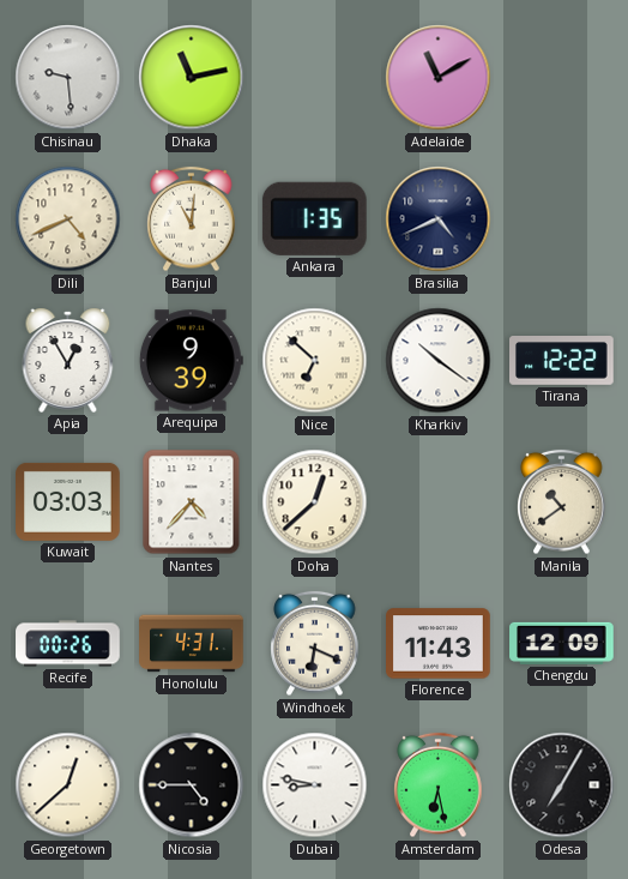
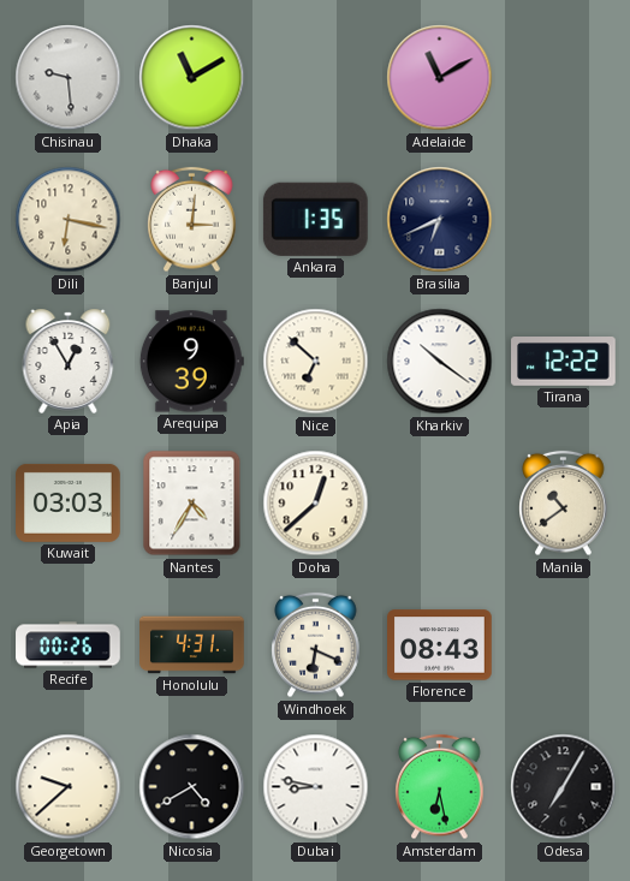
Dhaka: 11:13 -> 11:10 (192, 78)
Dili: 4:41 -> 6:17 (69, 220)
Banjul: 11:01 -> 3:01 (192, 220)
Brasilia: 4:41 -> 6:41 (440, 220)
Nantes: 4:37 -> 4:35 (192, 504)
Florence: 11:43 -> 08:43 (440, 645)
Chengdu: 12:09 -> none (562, 643)
Georgetown: 12:38 -> 9:38 (69, 787)
Nicosia: 4:45 -> 4:40 (192, 787)
